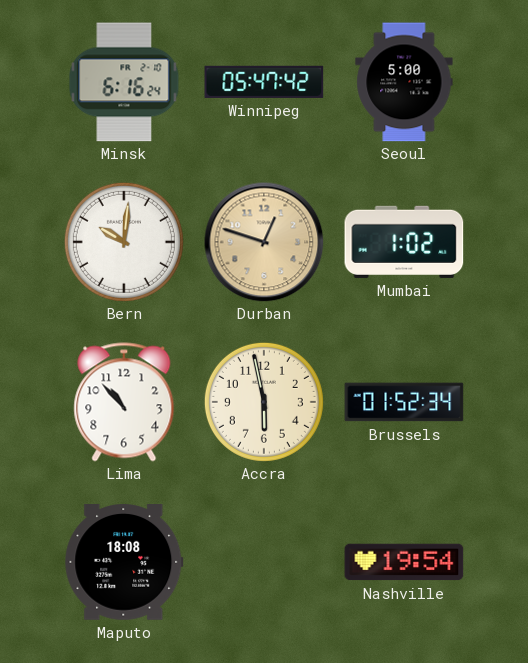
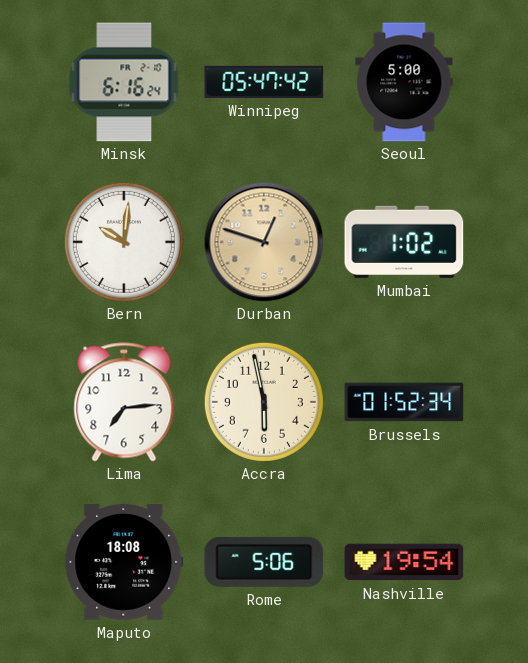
Lima: 10:53 -> 7:14 (124, 402)
Rome: none -> 5:06 (264, 562)
